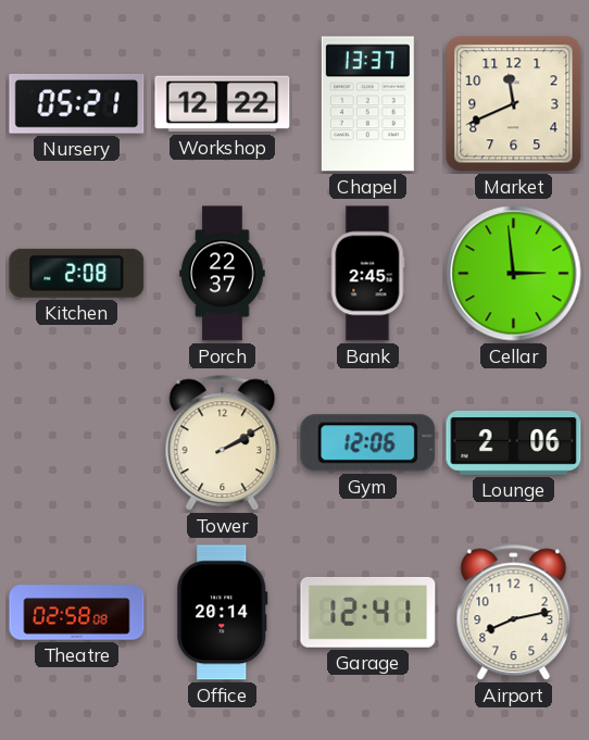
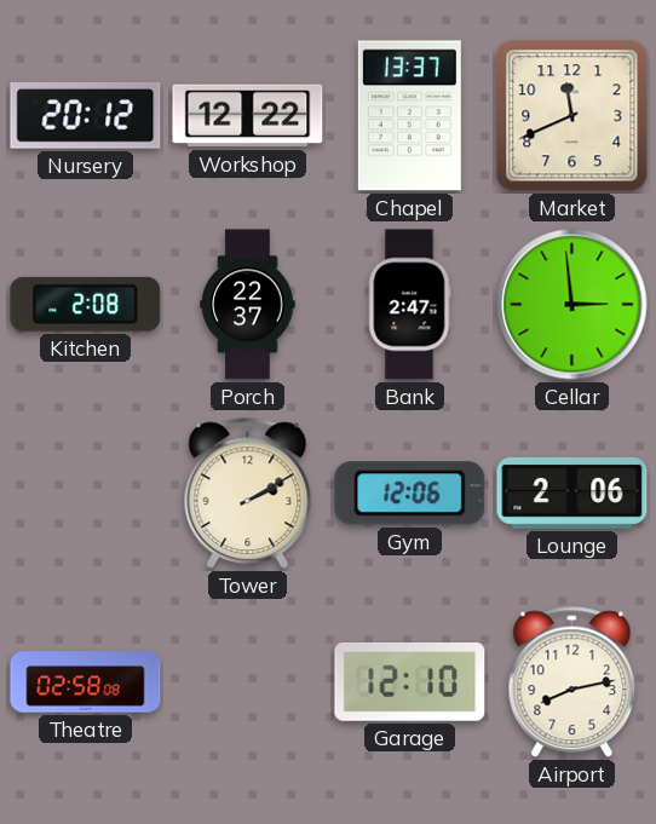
Nursery: 05:21 -> 20:12 (86, 115)
Bank: 2:45 -> 2:47 (409, 305)
Office: 20:14 -> none (223, 613)
Garage: 12:41 -> 12:10 (410, 681)
